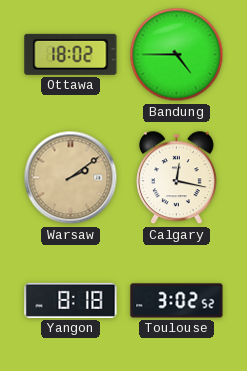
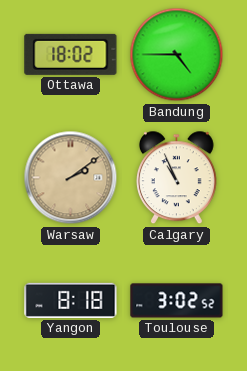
Calgary: 12:17 -> 10:56 (176, 178)
